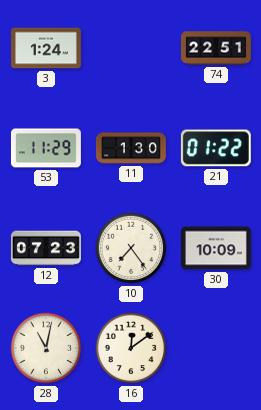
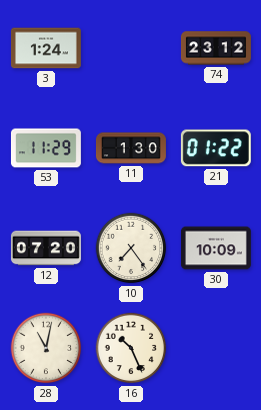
74: 22:51 -> 23:12 (216, 48)
12: 07:23 -> 07:20 (46, 248)
16: 12:09 -> 10:26 (131, 348)
